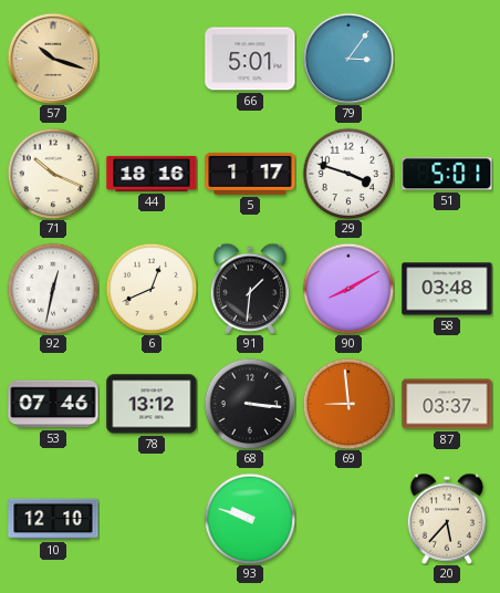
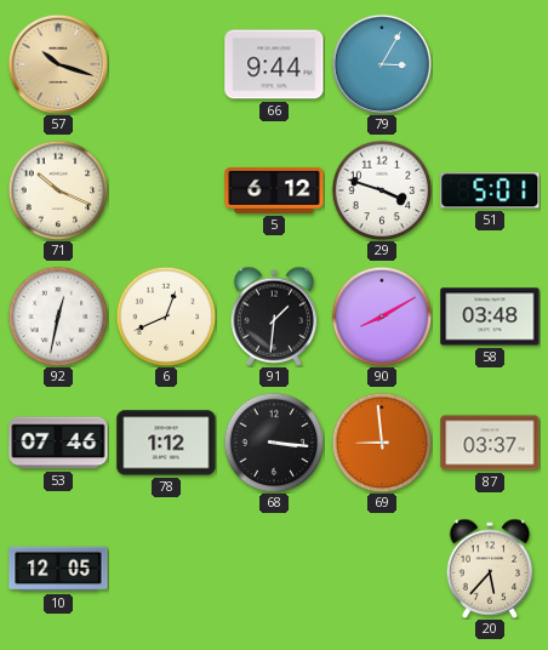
66: 5:01 -> 9:44 (274, 64)
79: 3:06 -> 3:05 (381, 63)
44: 18:16 -> none (152, 174)
5: 1:17 -> 6:12 (274, 190)
78: 13:12 -> 1:12 (166, 443)
10: 12:10 -> 12:05 (58, 569)
93: 9:48 -> none (250, 519)
